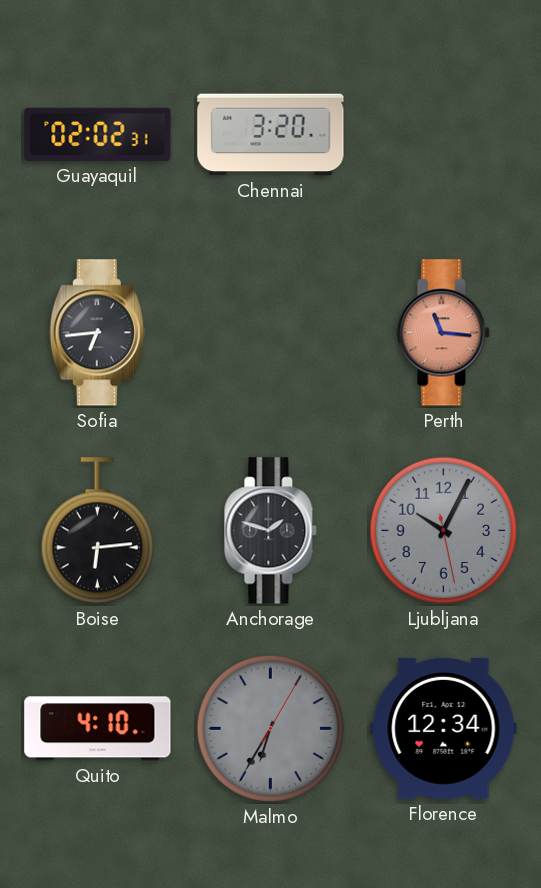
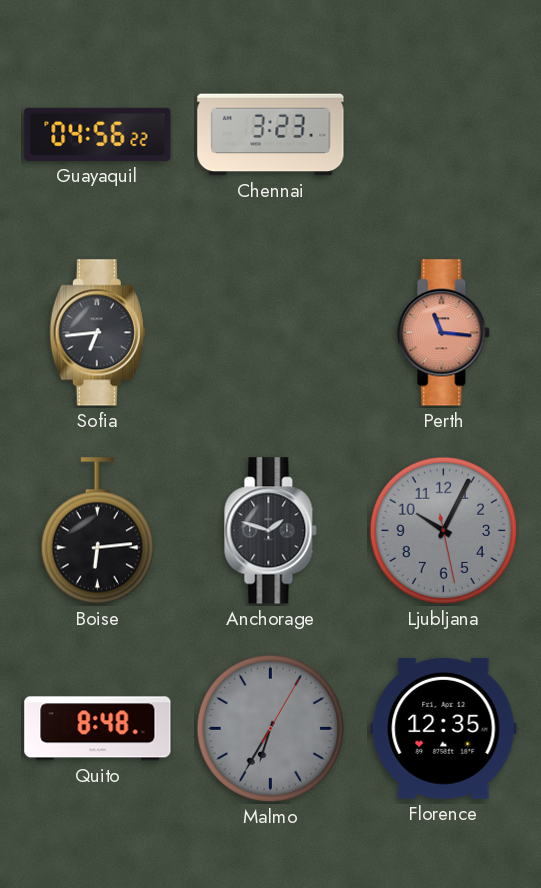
Guayaquil: 02:02 -> 04:56 (98, 134)
Chennai: 3:20 -> 3:23 (271, 135)
Quito: 4:10 -> 8:48 (98, 729)
Florence: 12:34 -> 12:35 (444, 728)
